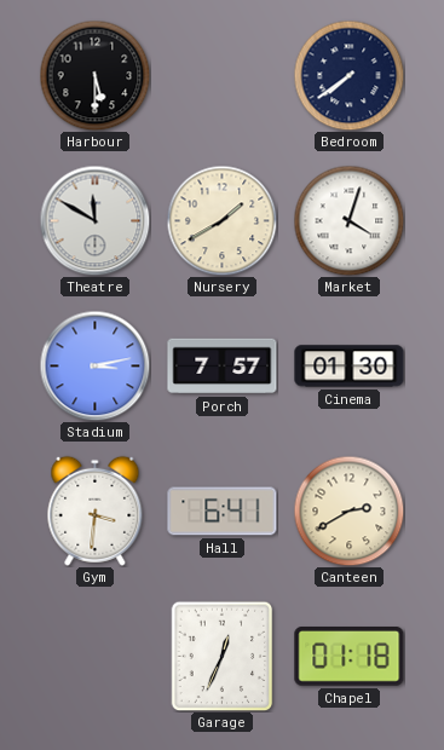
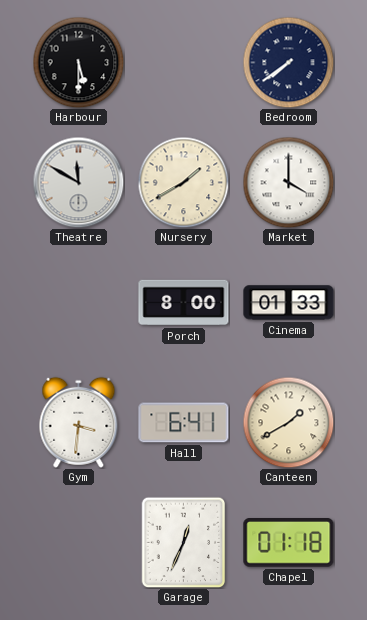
Market: 4:03 -> 4:00 (288, 182)
Stadium: 3:13 -> none (94, 365)
Porch: 7:57 -> 8:00 (184, 303)
Cinema: 01:30 -> 01:33 (289, 303)
Canteen: 2:40 -> 1:40 (288, 422)
